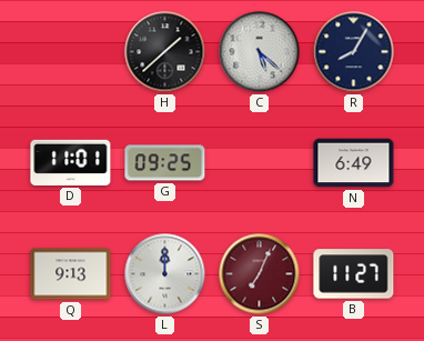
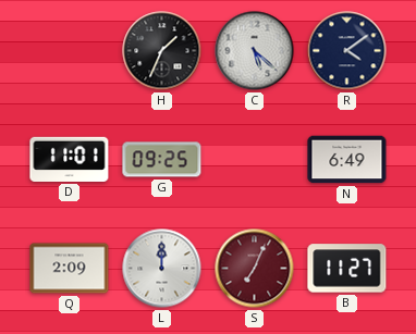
H: 1:38 -> 1:34 (162, 51)
R: 8:05 -> 4:09 (347, 51)
Q: 9:13 -> 2:09 (70, 269)
